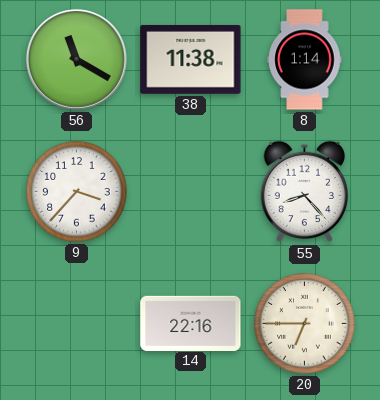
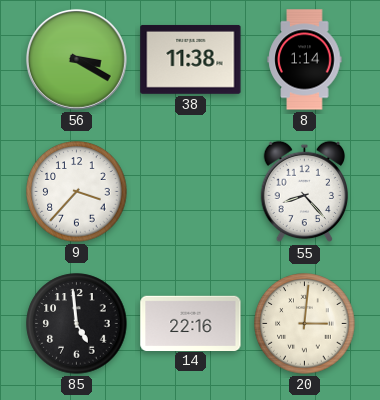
56: 11:20 -> 3:20 (76, 59)
85: none -> 4:59 (77, 324)
20: 6:45 -> 3:01 (305, 324)
